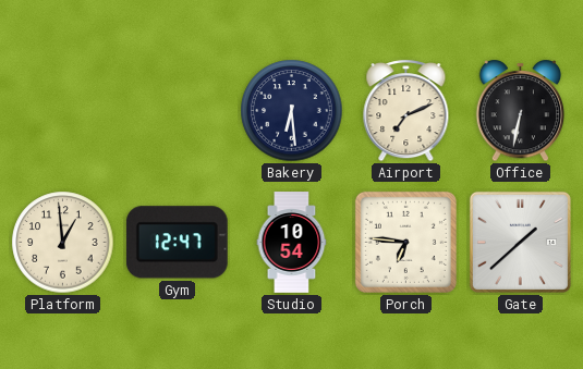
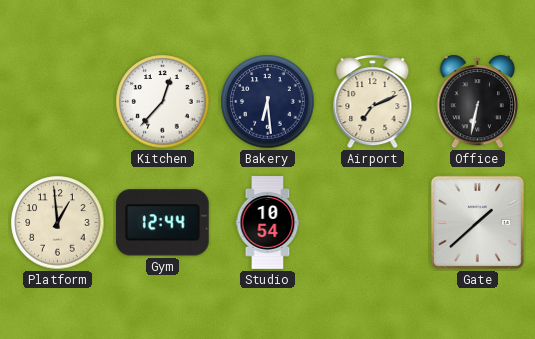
Kitchen: none -> 12:37 (163, 102)
Gym: 12:47 -> 12:44 (162, 223)
Porch: 6:46 -> none (405, 242)
